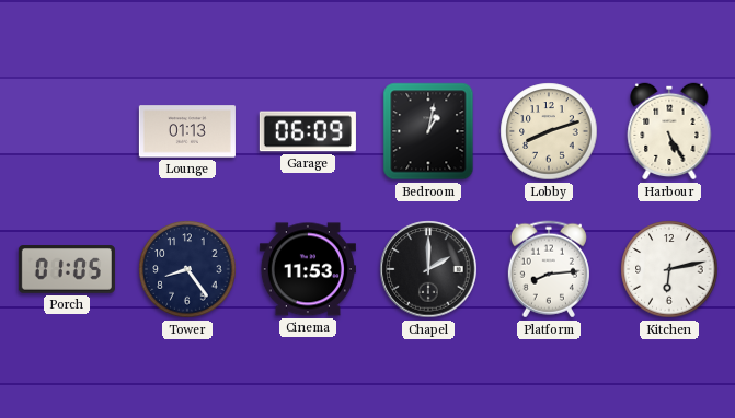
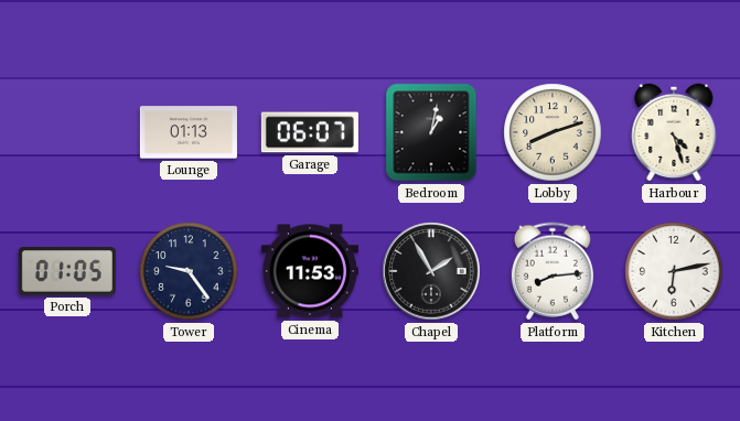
Garage: 06:09 -> 06:07 (310, 132)
Harbour: 5:25 -> 4:27 (674, 132)
Tower: 8:24 -> 9:24 (189, 271)
Chapel: 2:00 -> 1:55 (431, 271)
